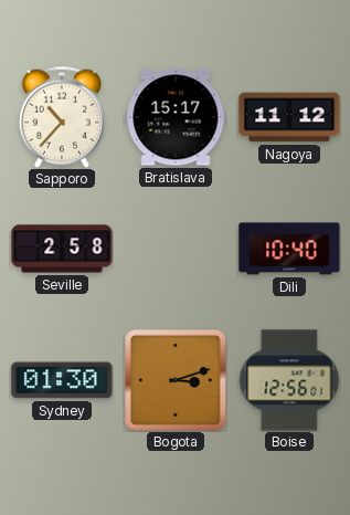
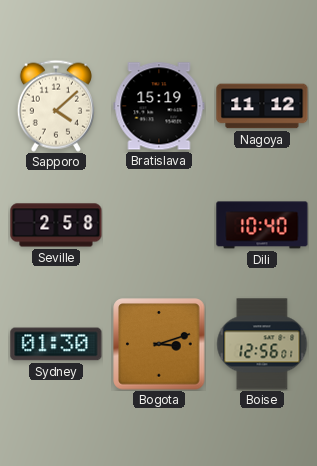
Sapporo: 10:37 -> 4:08 (56, 106)
Bratislava: 15:17 -> 15:19 (159, 106)
